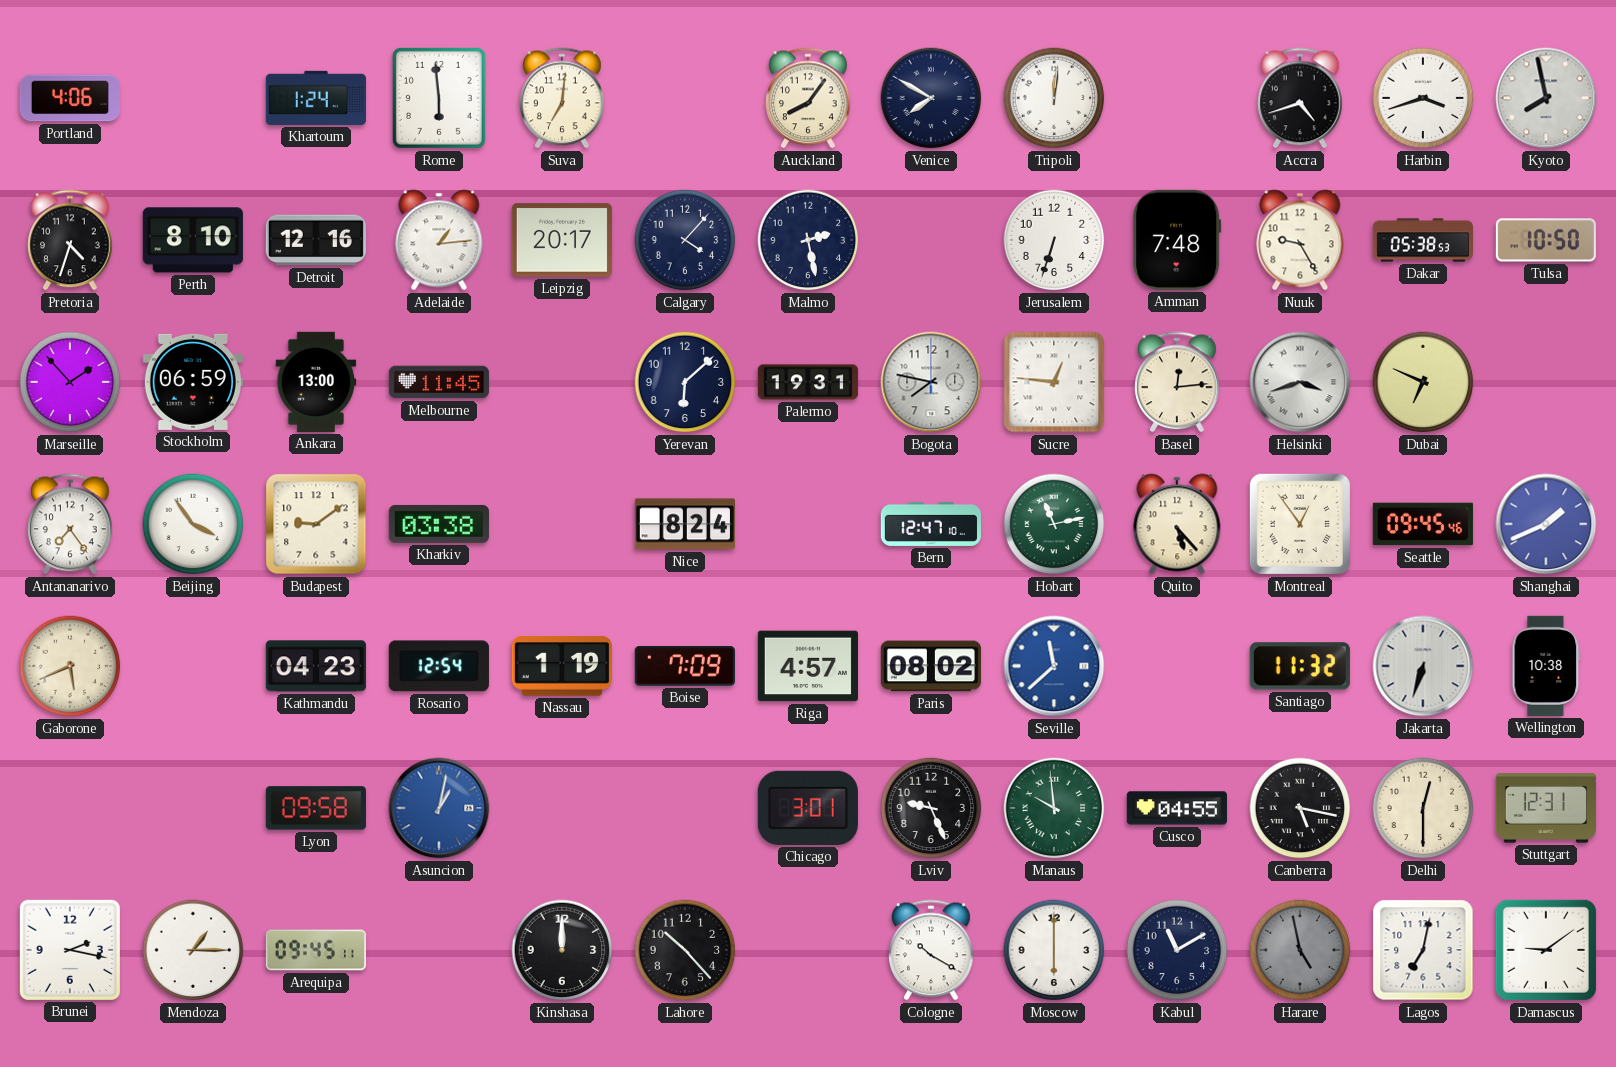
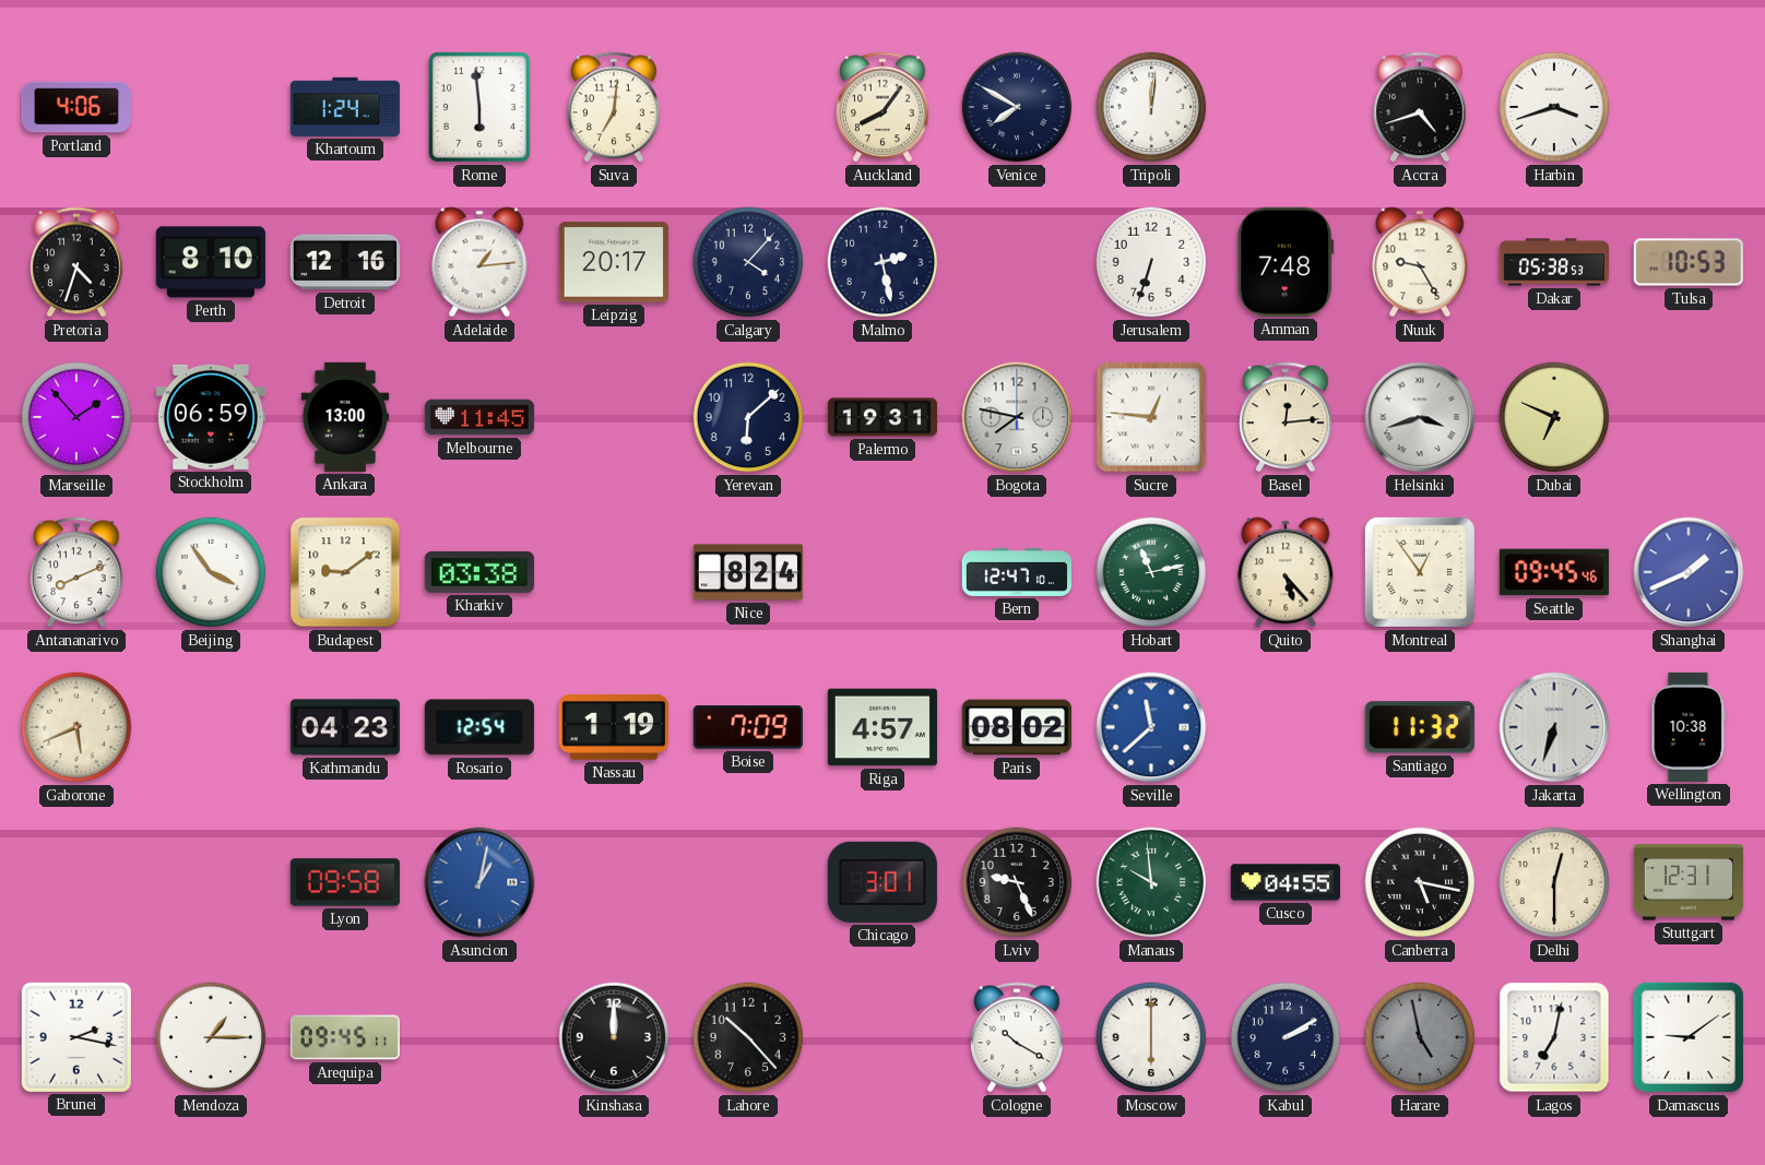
Kyoto: 7:58 -> none (1546, 98)
Tulsa: 10:50 -> 10:53 (1689, 262)
Antananarivo: 7:24 -> 8:11 (76, 572)
Kabul: 11:10 -> 2:10 (1286, 1037)
